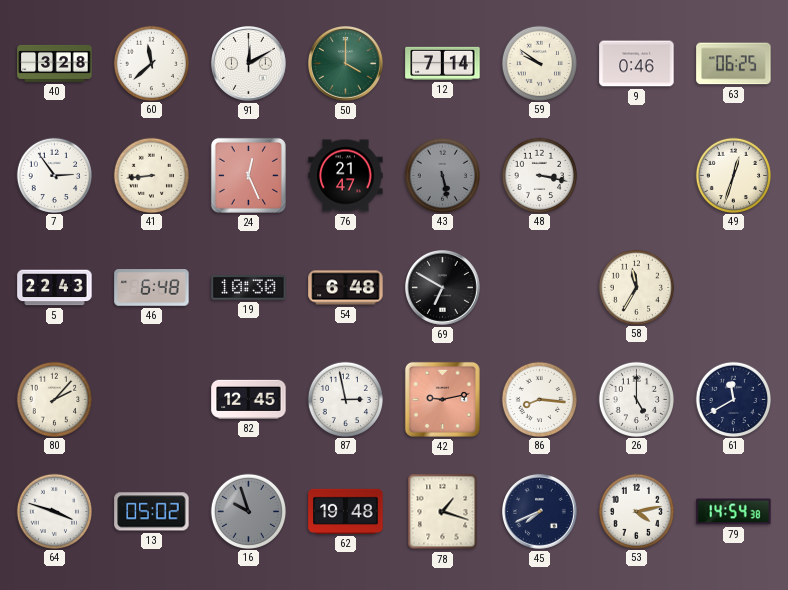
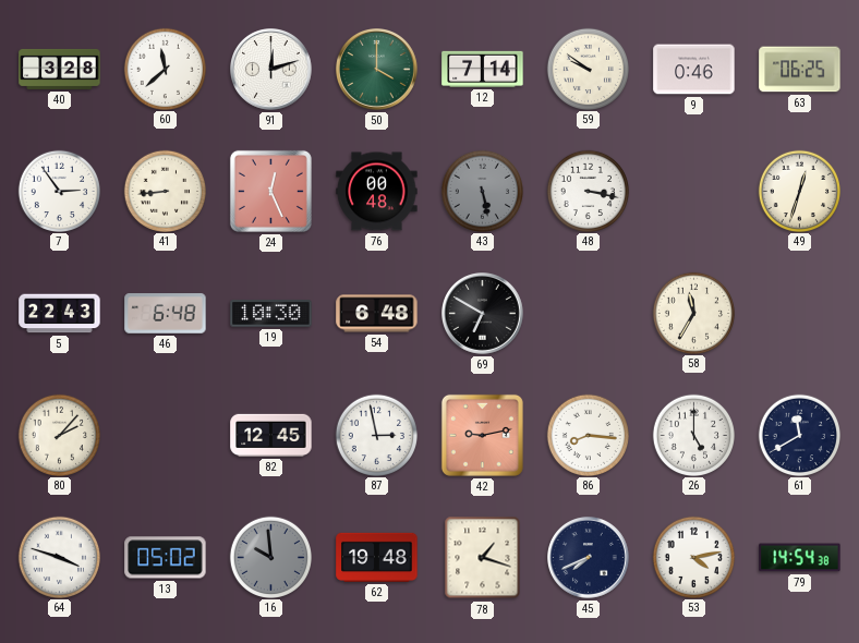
91: 12:10 -> 12:12 (271, 70)
76: 21:47 -> 00:48 (377, 192)
16: 9:57 -> 9:59 (270, 557)
